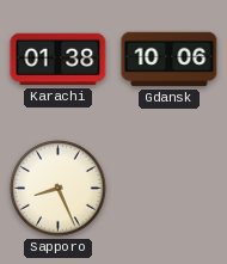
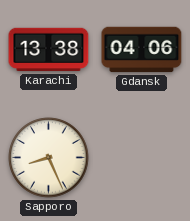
Karachi: 01:38 -> 13:38 (49, 50)
Gdansk: 10:06 -> 04:06 (142, 50)
